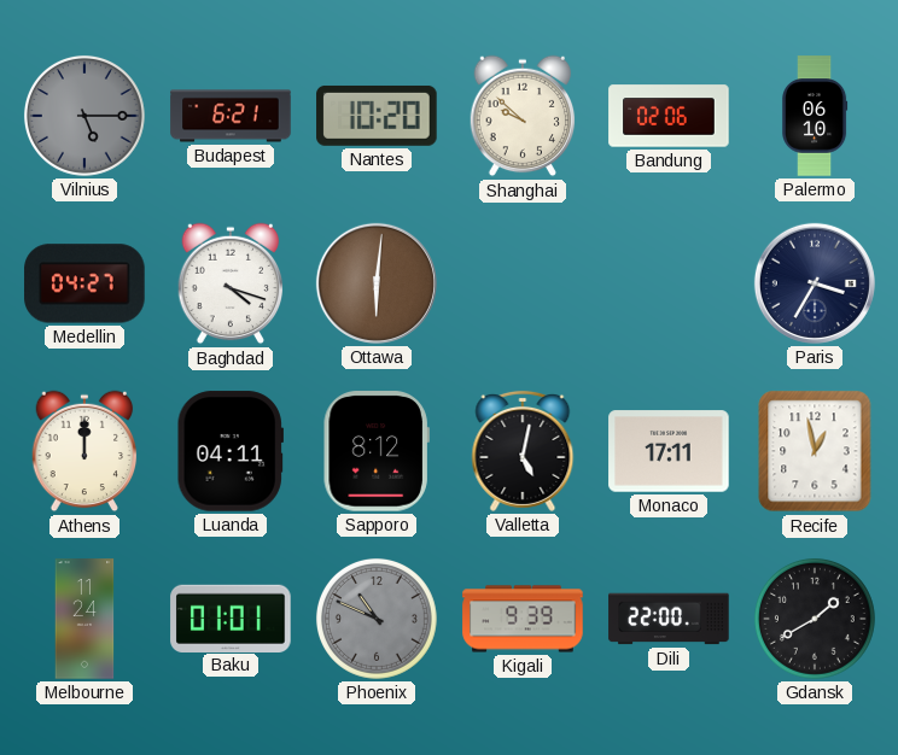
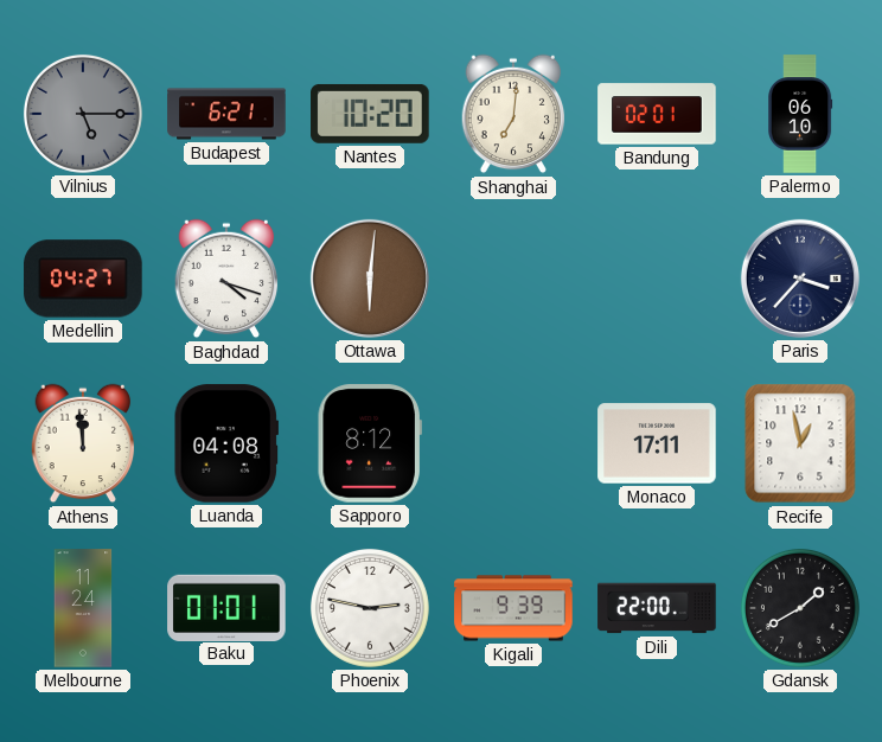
Shanghai: 9:52 -> 7:01 (513, 114)
Bandung: 02:06 -> 02:01 (657, 114)
Paris: 3:35 -> 3:37 (800, 279)
Athens: 12:00 -> 11:59 (83, 443)
Luanda: 04:11 -> 04:08 (225, 443)
Valletta: 5:02 -> none (523, 451)
Phoenix: 10:49 -> 2:47 (370, 608)
Phoenix dial: grey -> white (370, 608)
